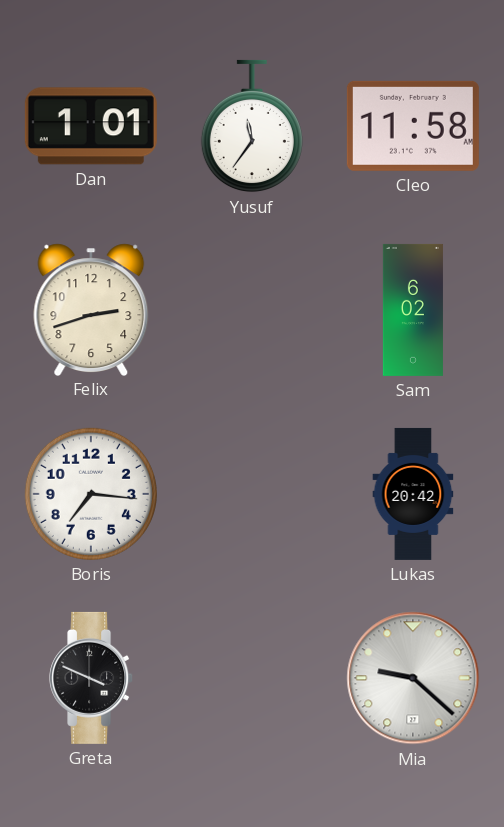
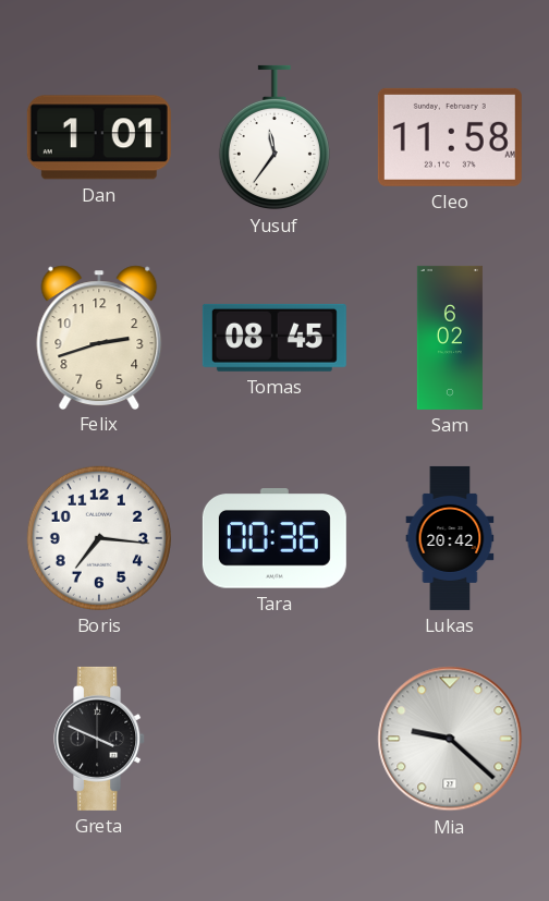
Tomas: none -> 08:45 (274, 338)
Tara: none -> 00:36 (274, 538)
